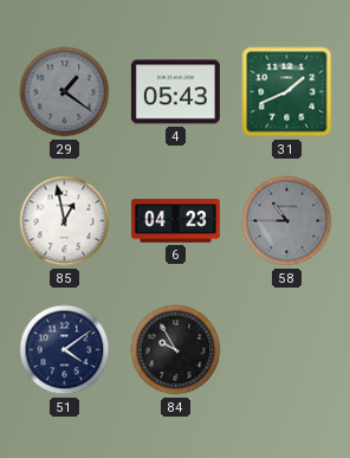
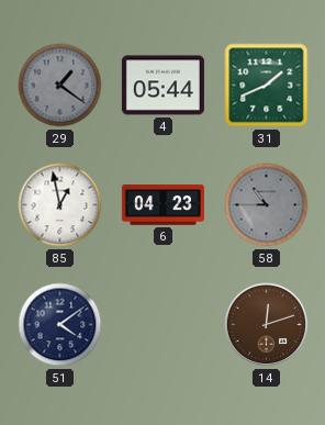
4: 05:43 -> 05:44 (162, 86)
84: 9:55 -> none (176, 350)
14: none -> 12:12 (267, 325)
